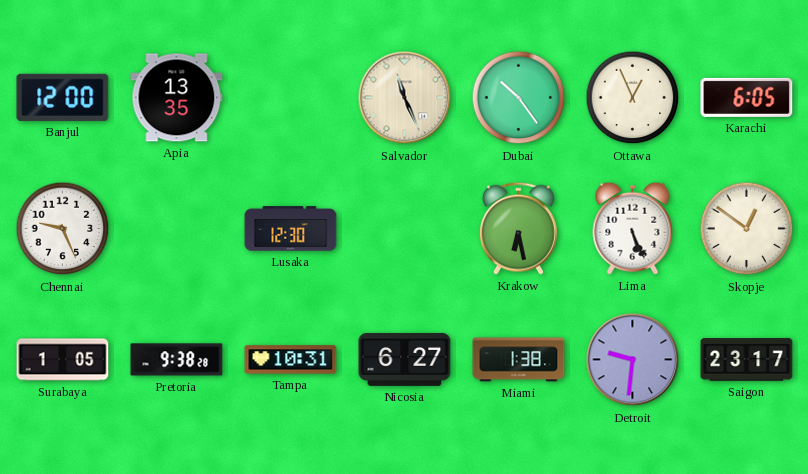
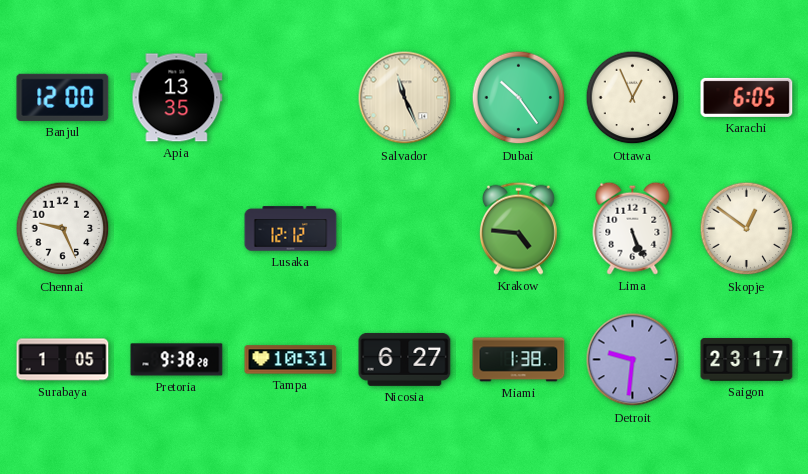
Lusaka: 12:30 -> 12:12 (291, 229)
Krakow: 6:28 -> 4:46 (518, 228)
